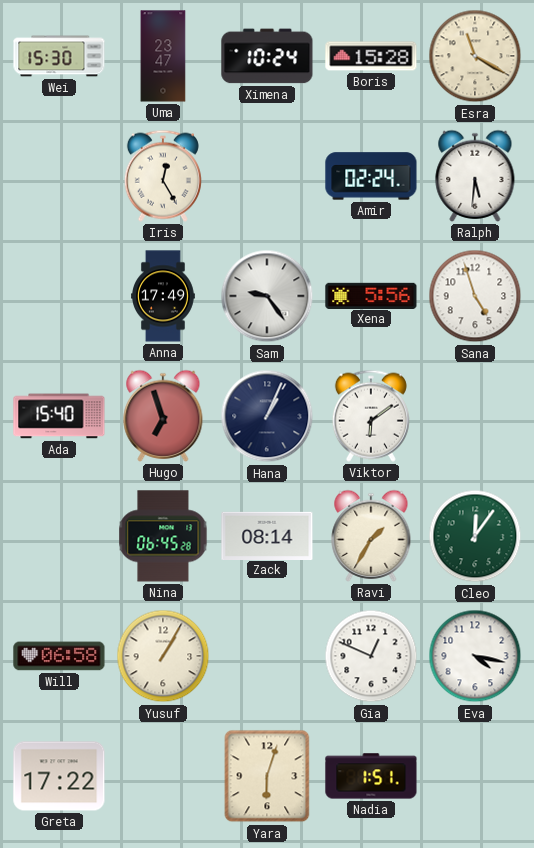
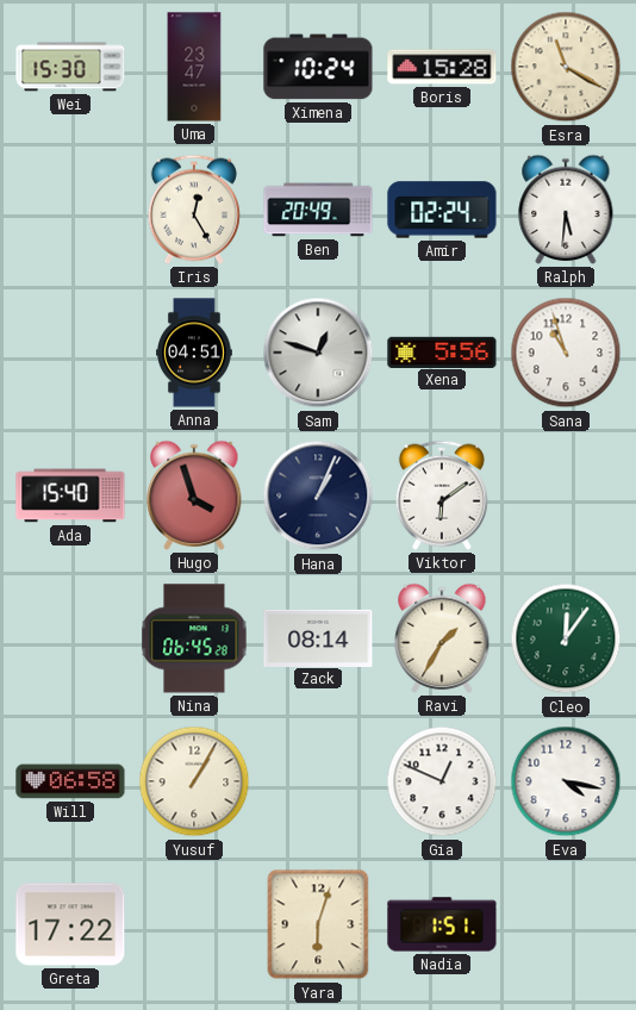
Ben: none -> 20:49 (318, 210)
Anna: 17:49 -> 04:51 (195, 353)
Sam: 9:24 -> 12:48 (318, 353)
Sana: 4:57 -> 10:57 (566, 353)
Hugo: 6:57 -> 3:57 (194, 495)
